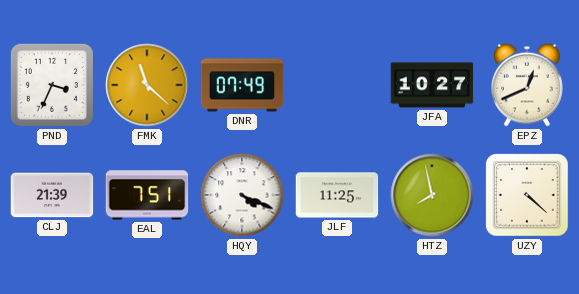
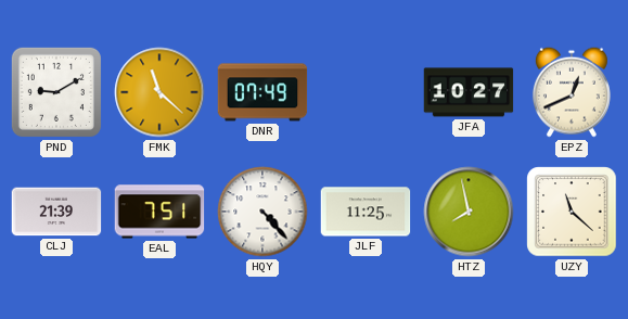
PND: 3:34 -> 9:10 (56, 92)
HQY: 4:19 -> 4:23 (262, 212)
UZY: 4:22 -> 11:22 (572, 212)
